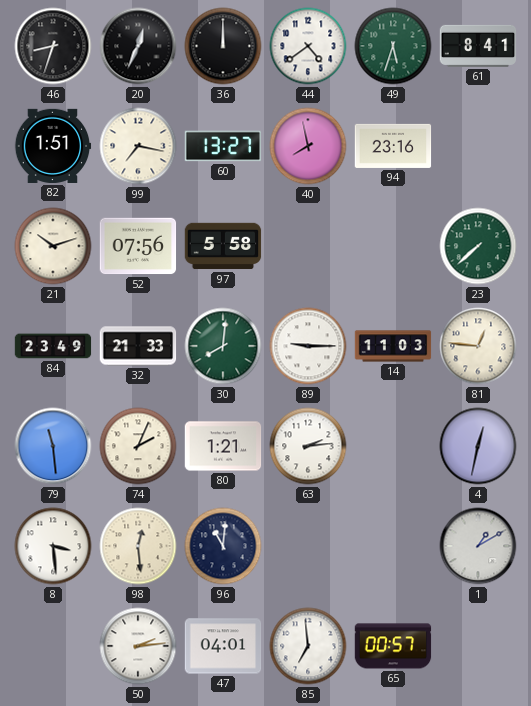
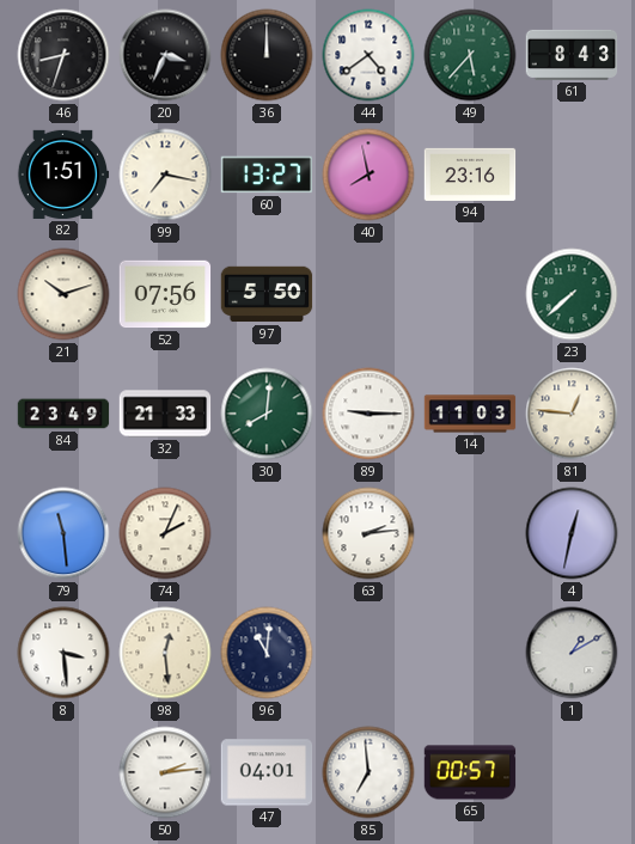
20: 12:34 -> 3:34 (165, 55)
49: 5:33 -> 5:37 (470, 55)
61: 8:41 -> 8:43 (572, 55)
97: 5:58 -> 5:50 (267, 294)
80: 1:21 -> none (223, 446)
